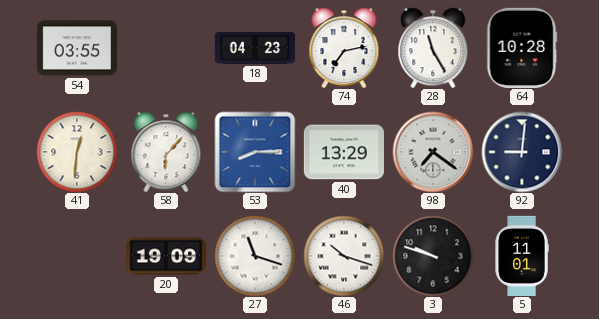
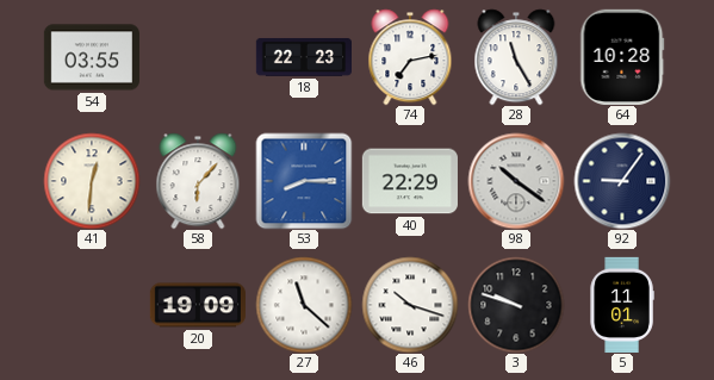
18: 04:23 -> 22:23 (303, 57)
40: 13:29 -> 22:29 (410, 181)
98: 7:21 -> 10:21 (516, 181)
92: 9:01 -> 9:06 (622, 181)
27: 11:18 -> 11:22 (304, 305)
